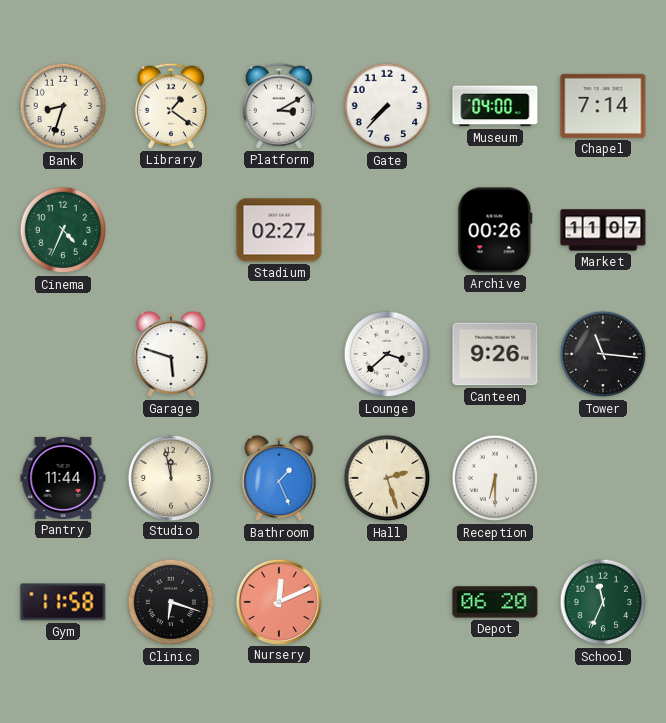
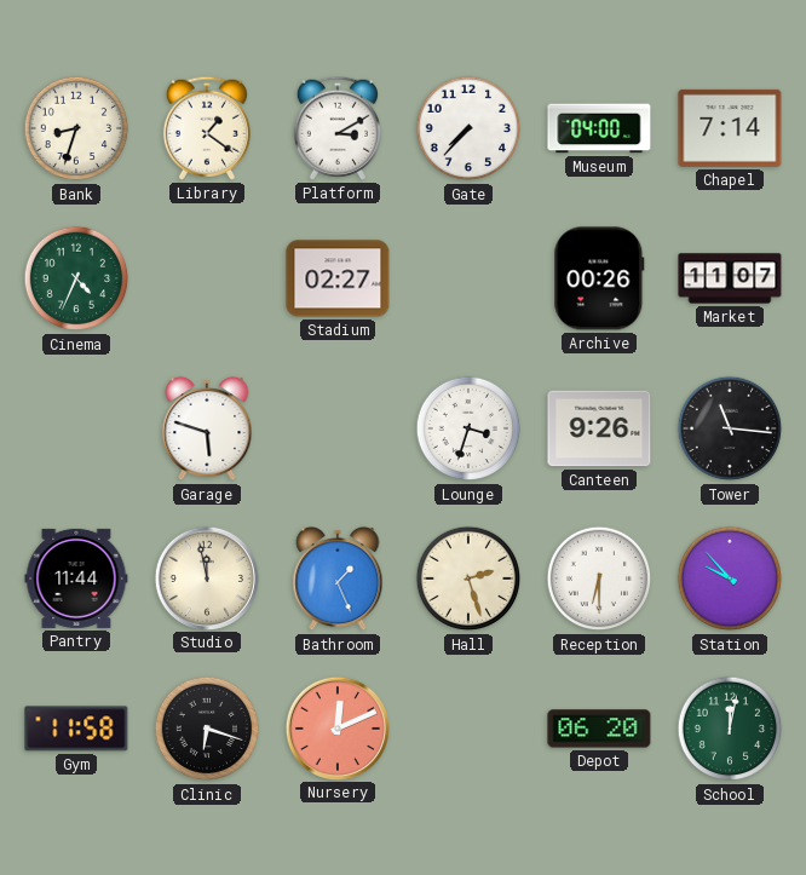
Lounge: 3:38 -> 3:33 (468, 428)
Station: none -> 9:53 (730, 578)
School: 11:34 -> 12:02 (730, 729)
